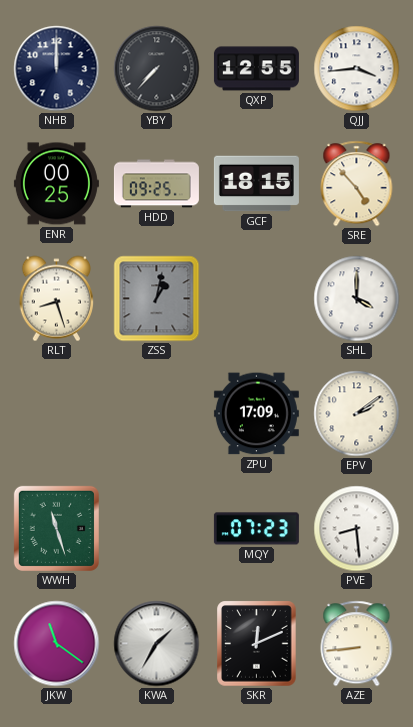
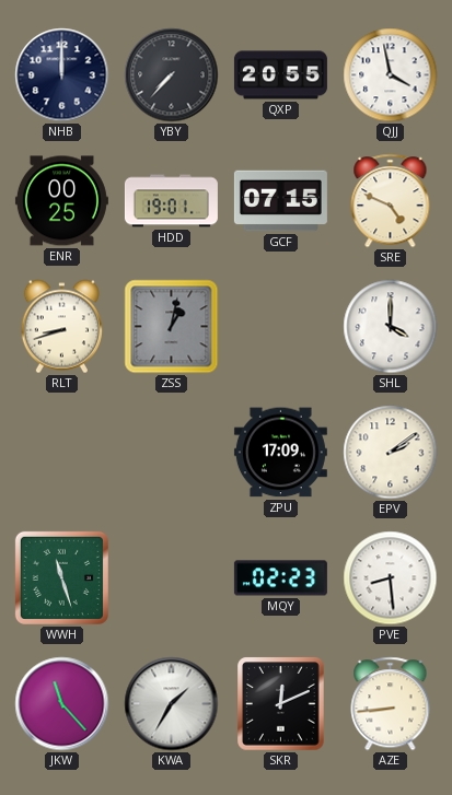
QXP: 12:55 -> 20:55 (280, 75)
QJJ: 3:44 -> 3:58 (391, 75)
HDD: 09:25 -> 19:01 (171, 201)
GCF: 18:15 -> 07:15 (280, 201)
SRE: 4:53 -> 4:49 (391, 201)
RLT: 8:27 -> 8:42 (61, 327)
MQY: 07:23 -> 02:23 (280, 578)
JKW: 11:21 -> 11:23 (62, 704)
